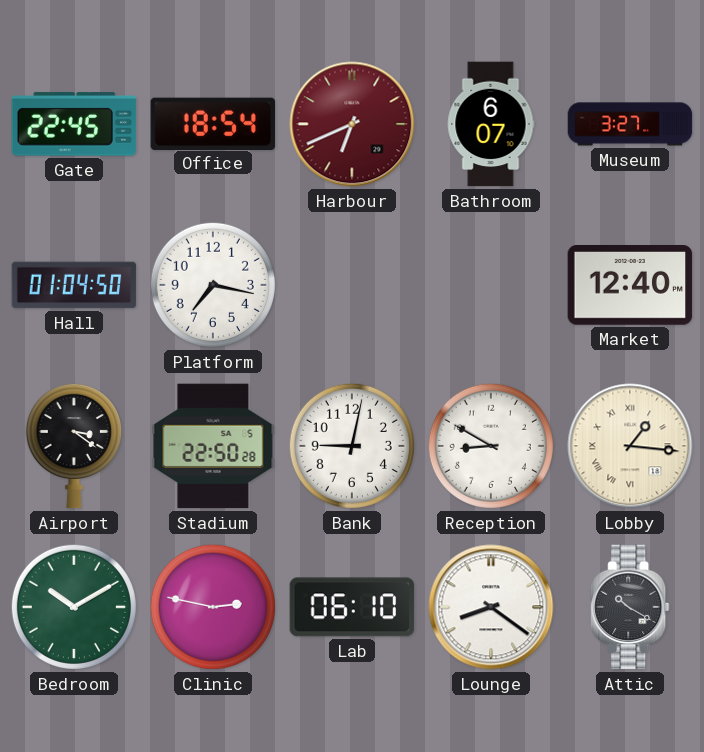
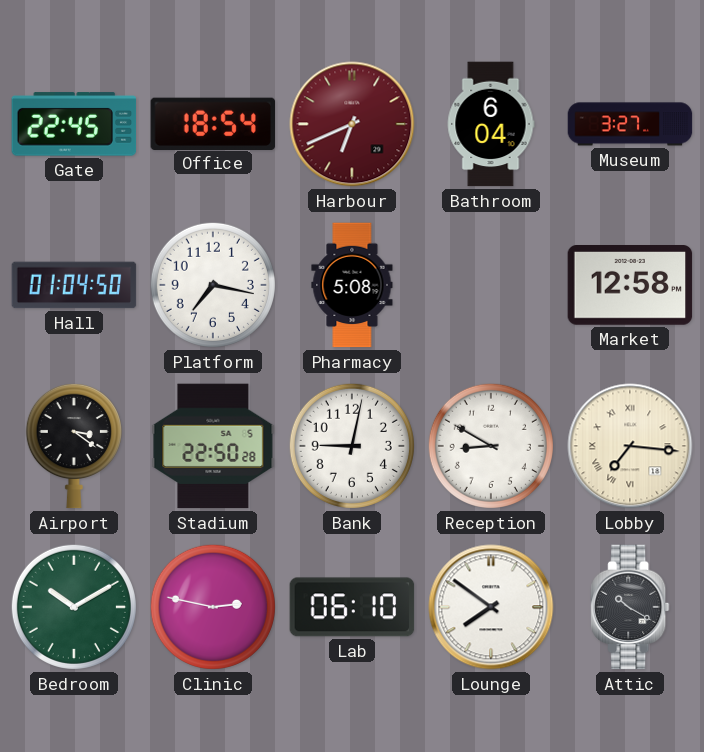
Bathroom: 6:07 -> 6:04 (491, 124)
Pharmacy: none -> 5:08 (352, 285)
Market: 12:40 -> 12:58 (630, 286)
Lobby: 1:16 -> 7:16 (630, 446)
Lounge: 8:21 -> 7:51 (491, 607)
